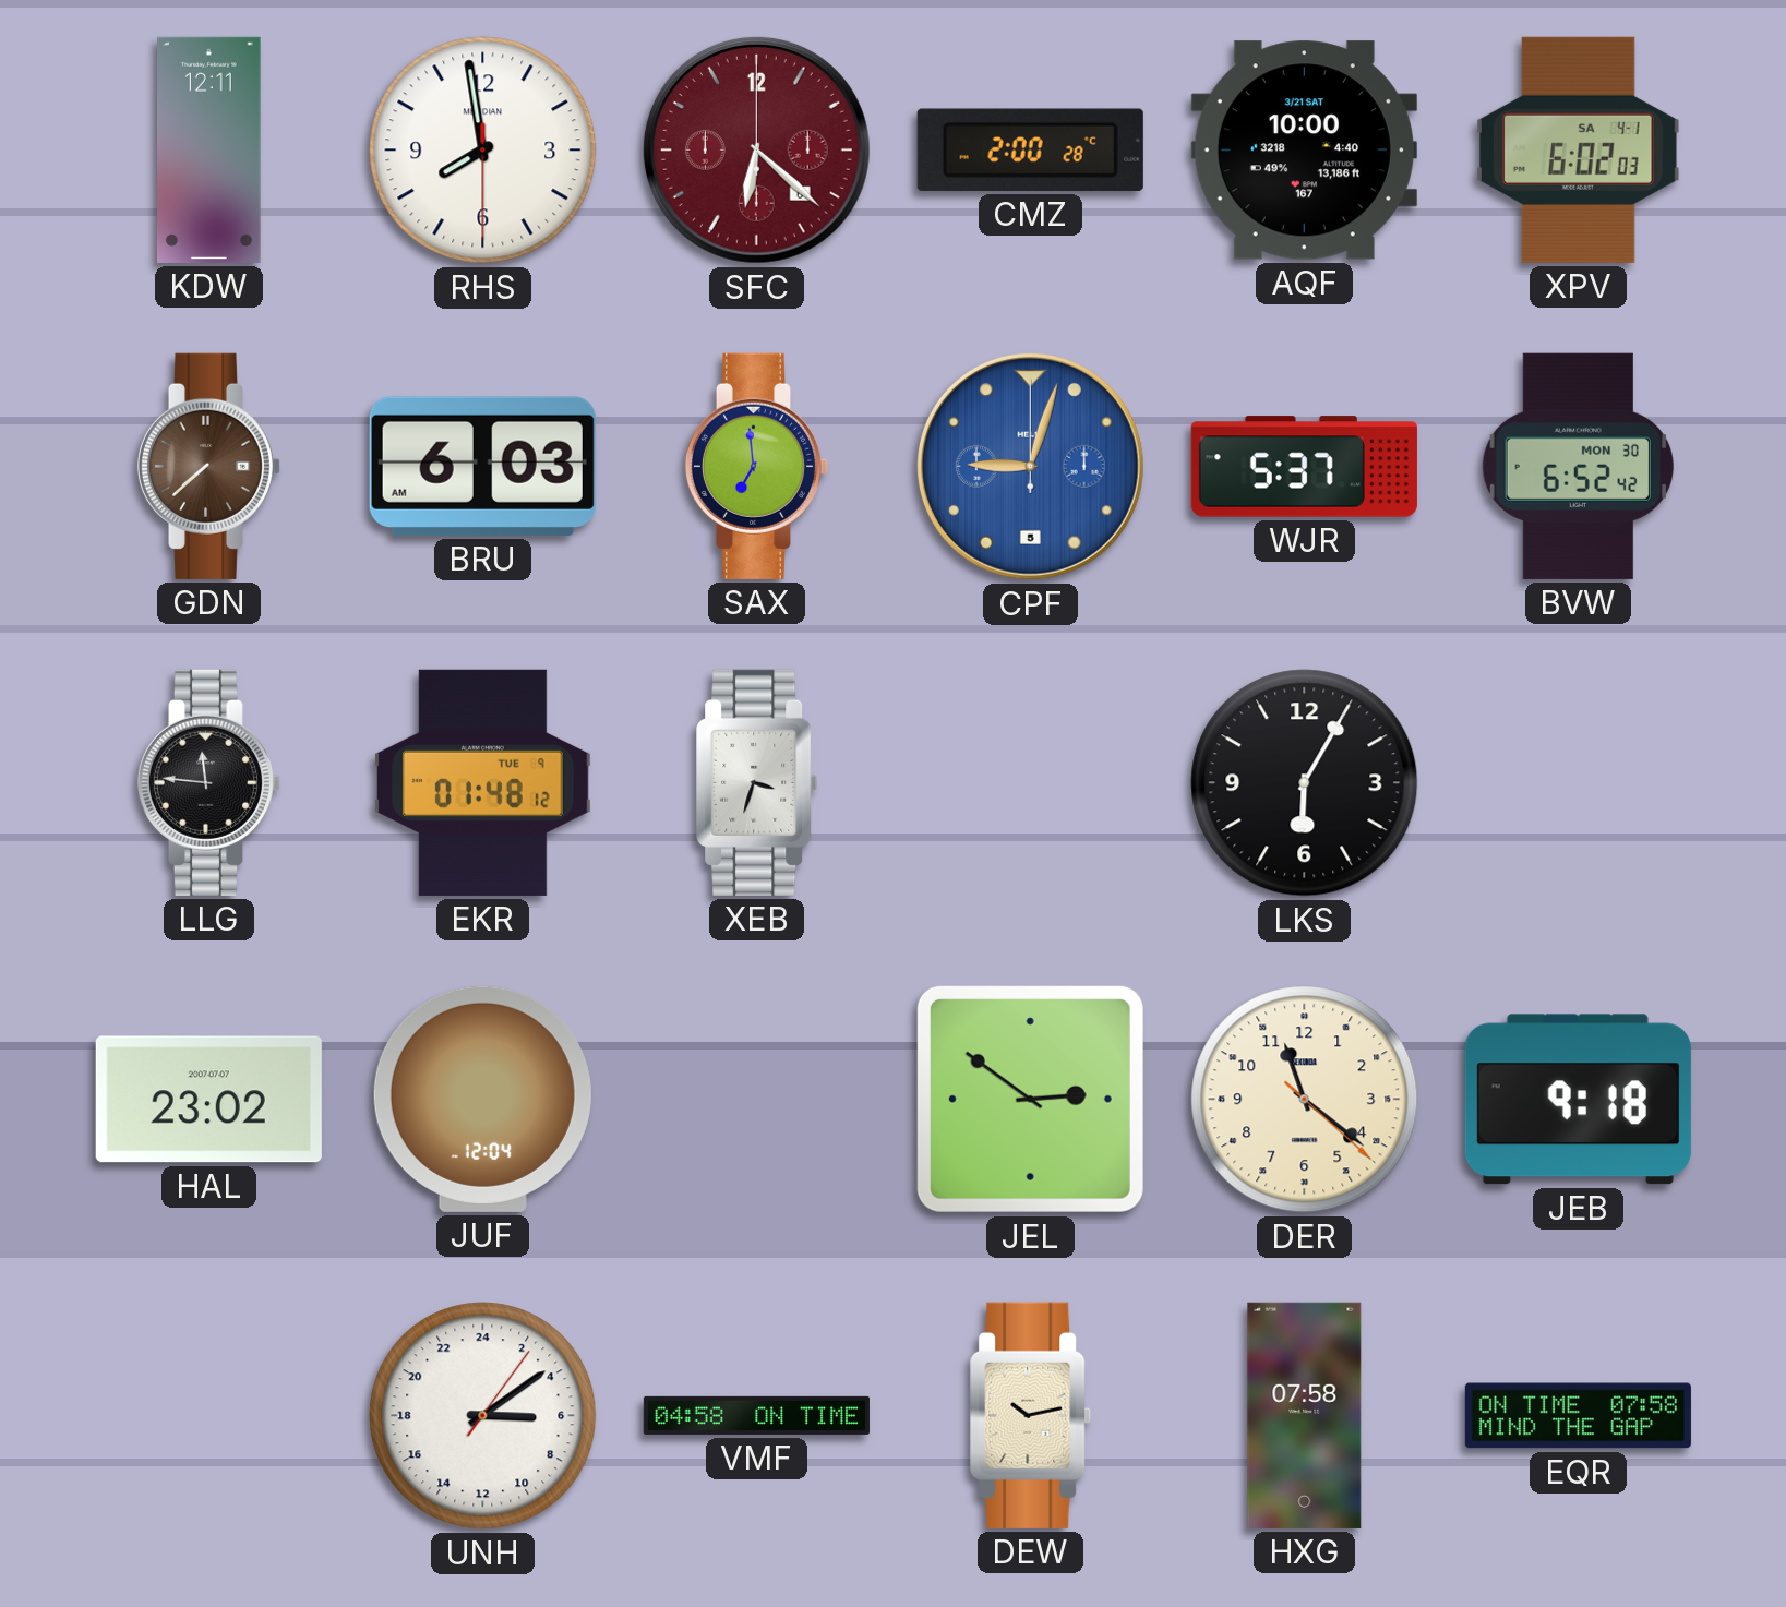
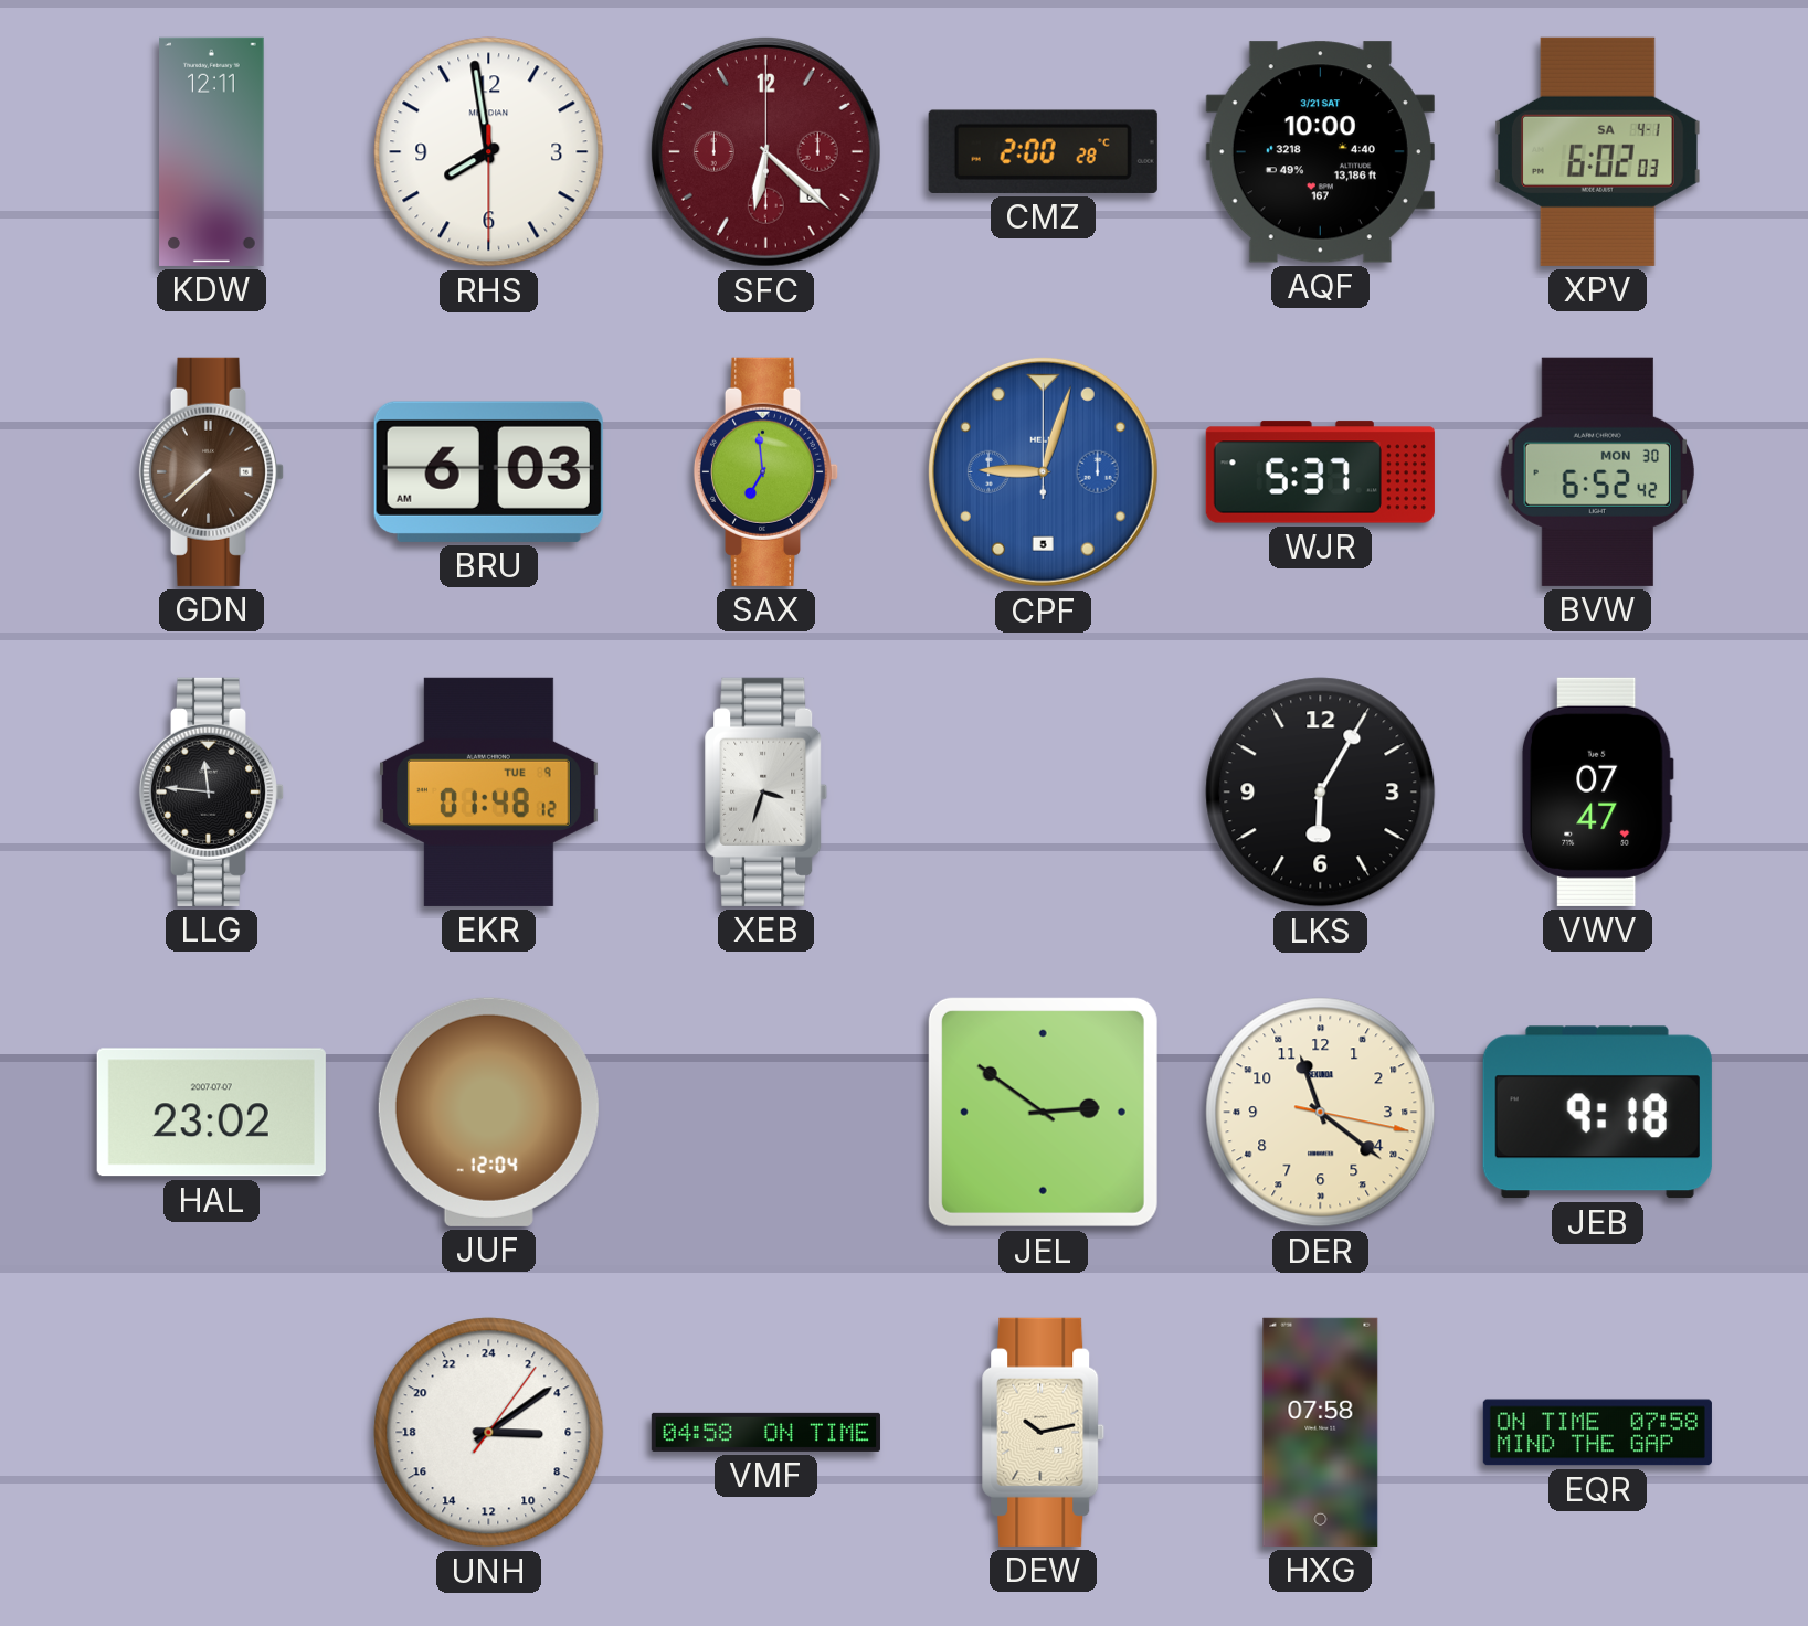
VWV: none -> 07:47 (1597, 791)
DER: 11:21:22 -> 11:21:17 (1321, 1113)
